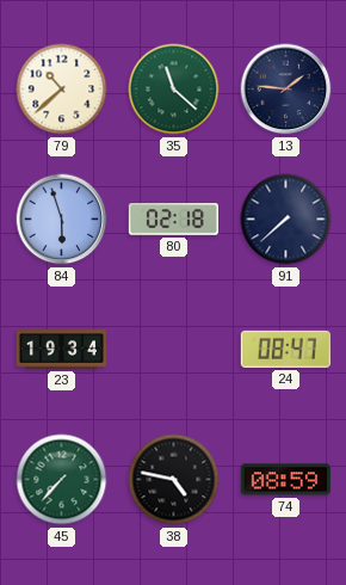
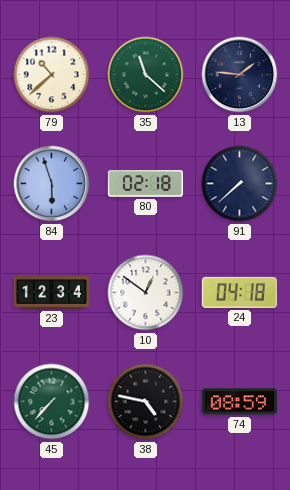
23: 19:34 -> 12:34 (51, 293)
10: none -> 12:51 (146, 293)
24: 08:47 -> 04:18 (239, 292)
